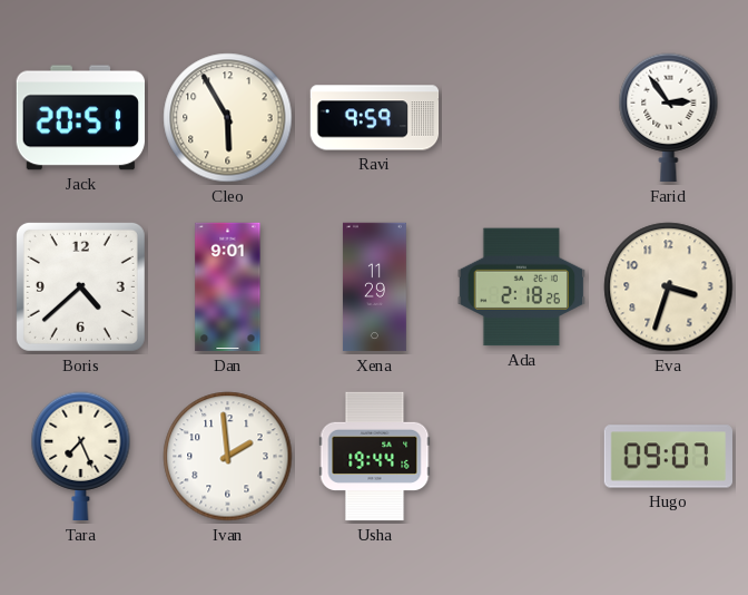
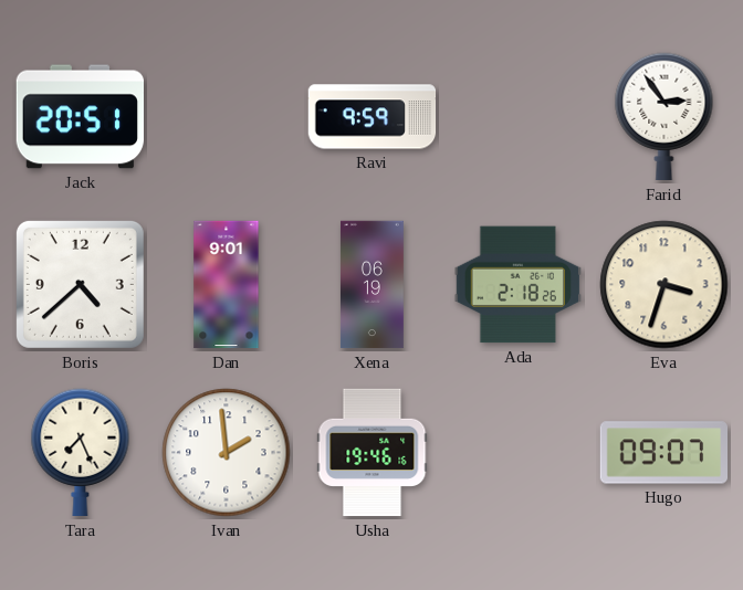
Cleo: 5:55 -> none (228, 118)
Xena: 11:29 -> 06:19 (371, 285)
Usha: 19:44 -> 19:46 (373, 453)
